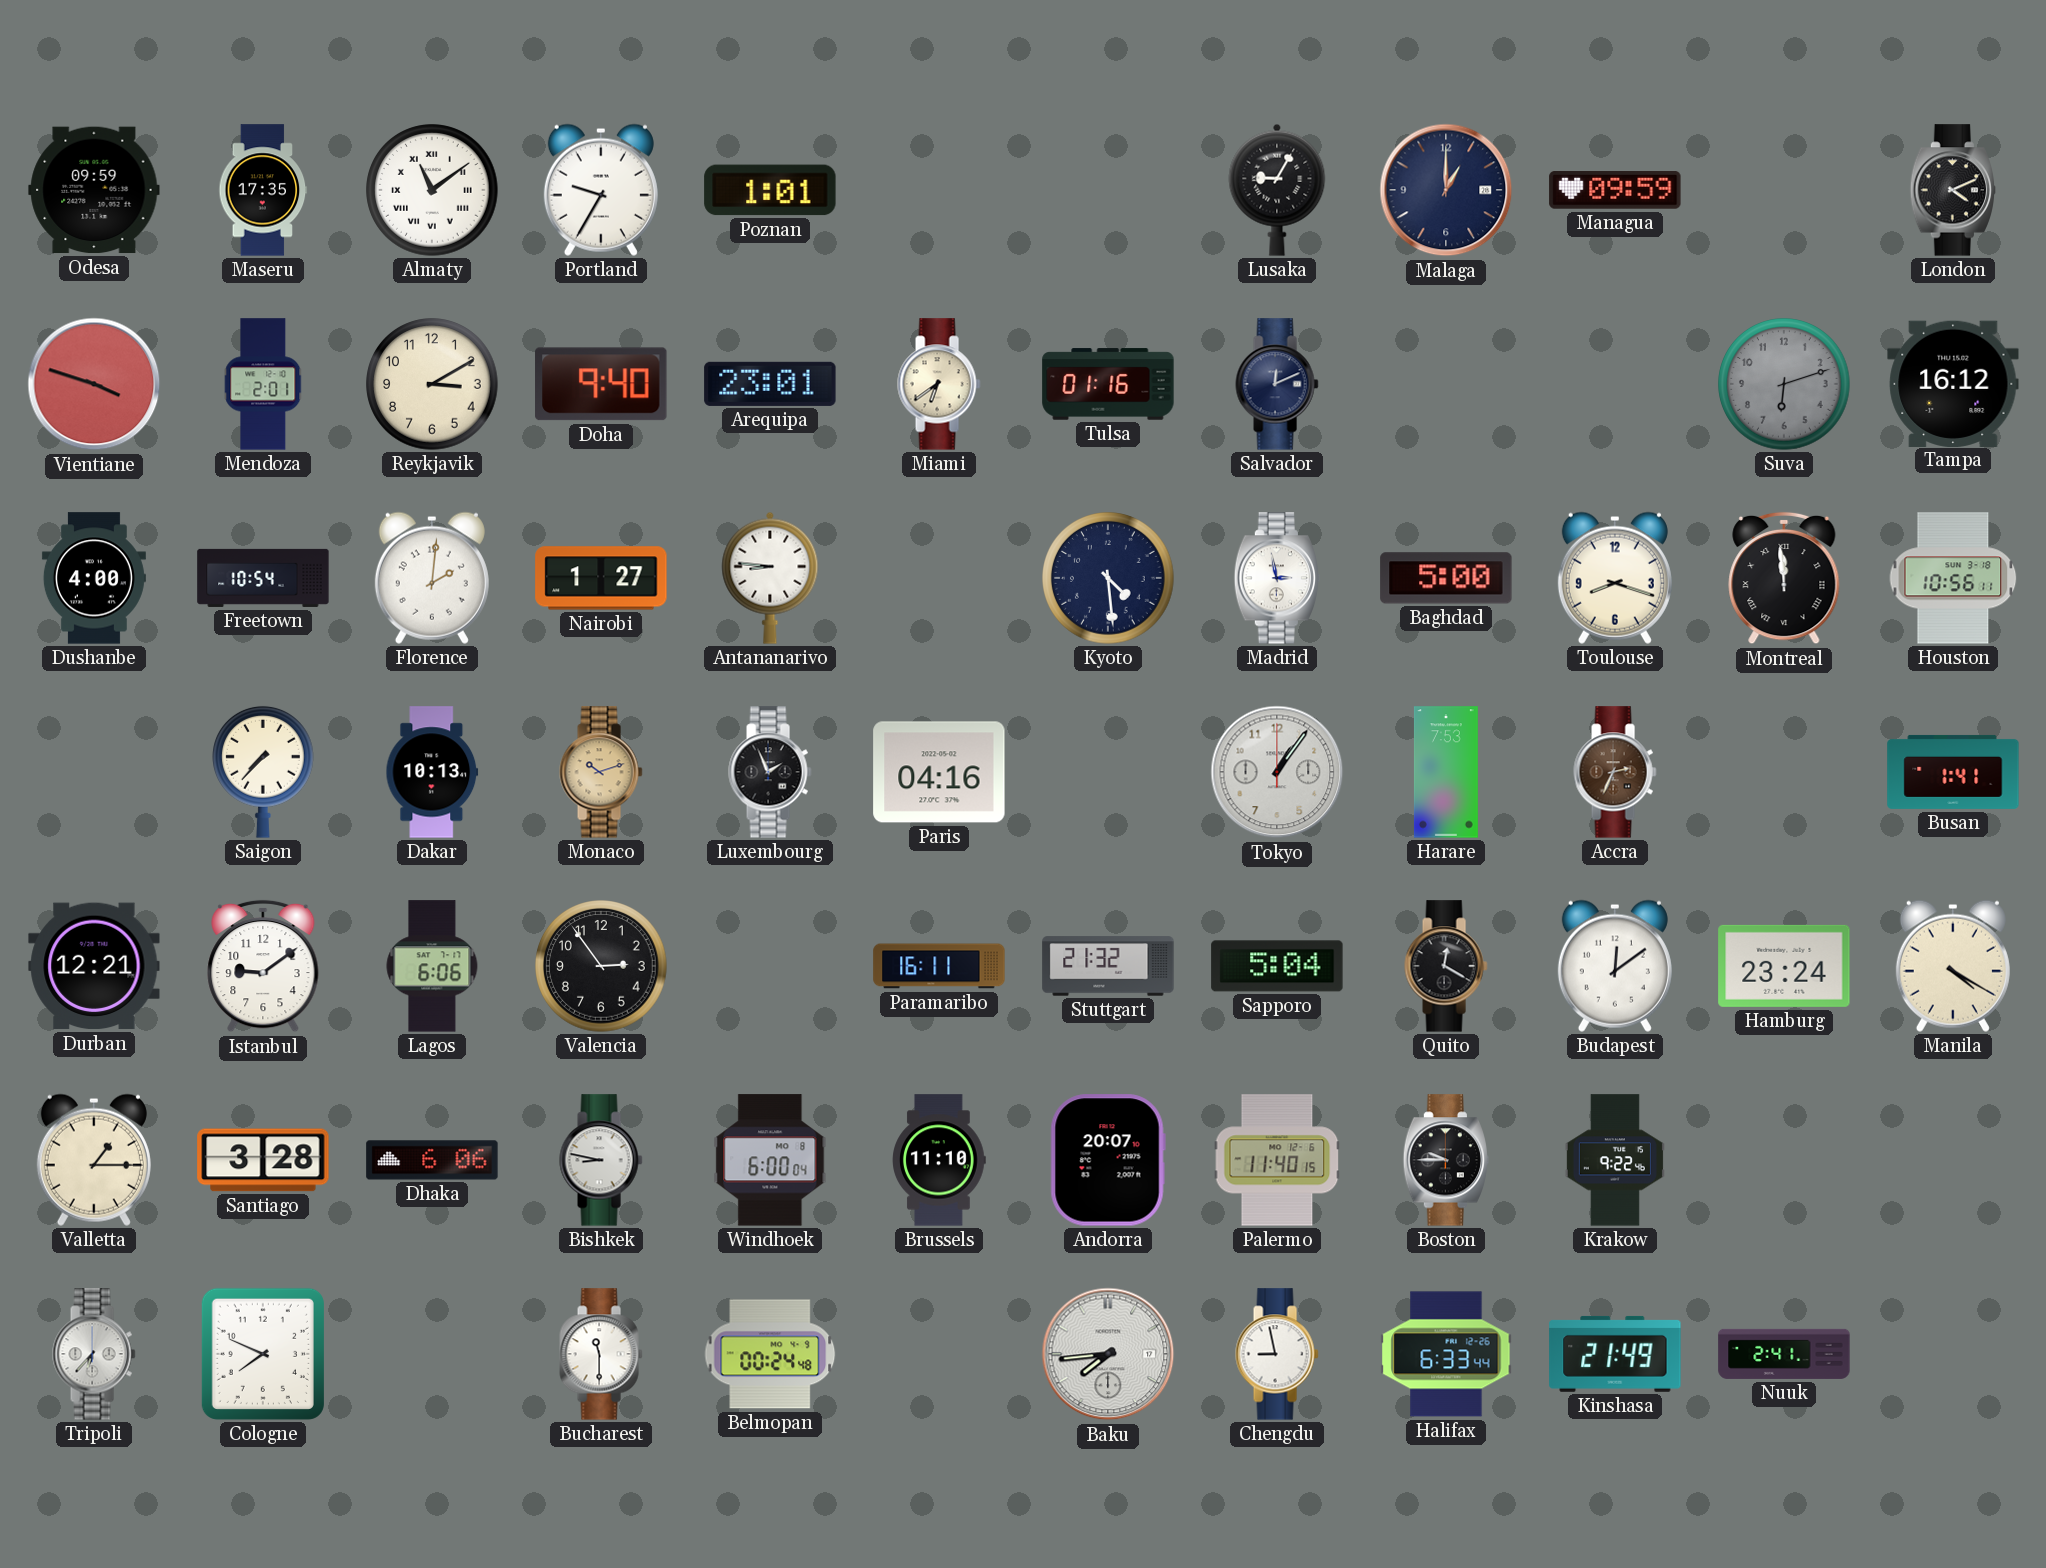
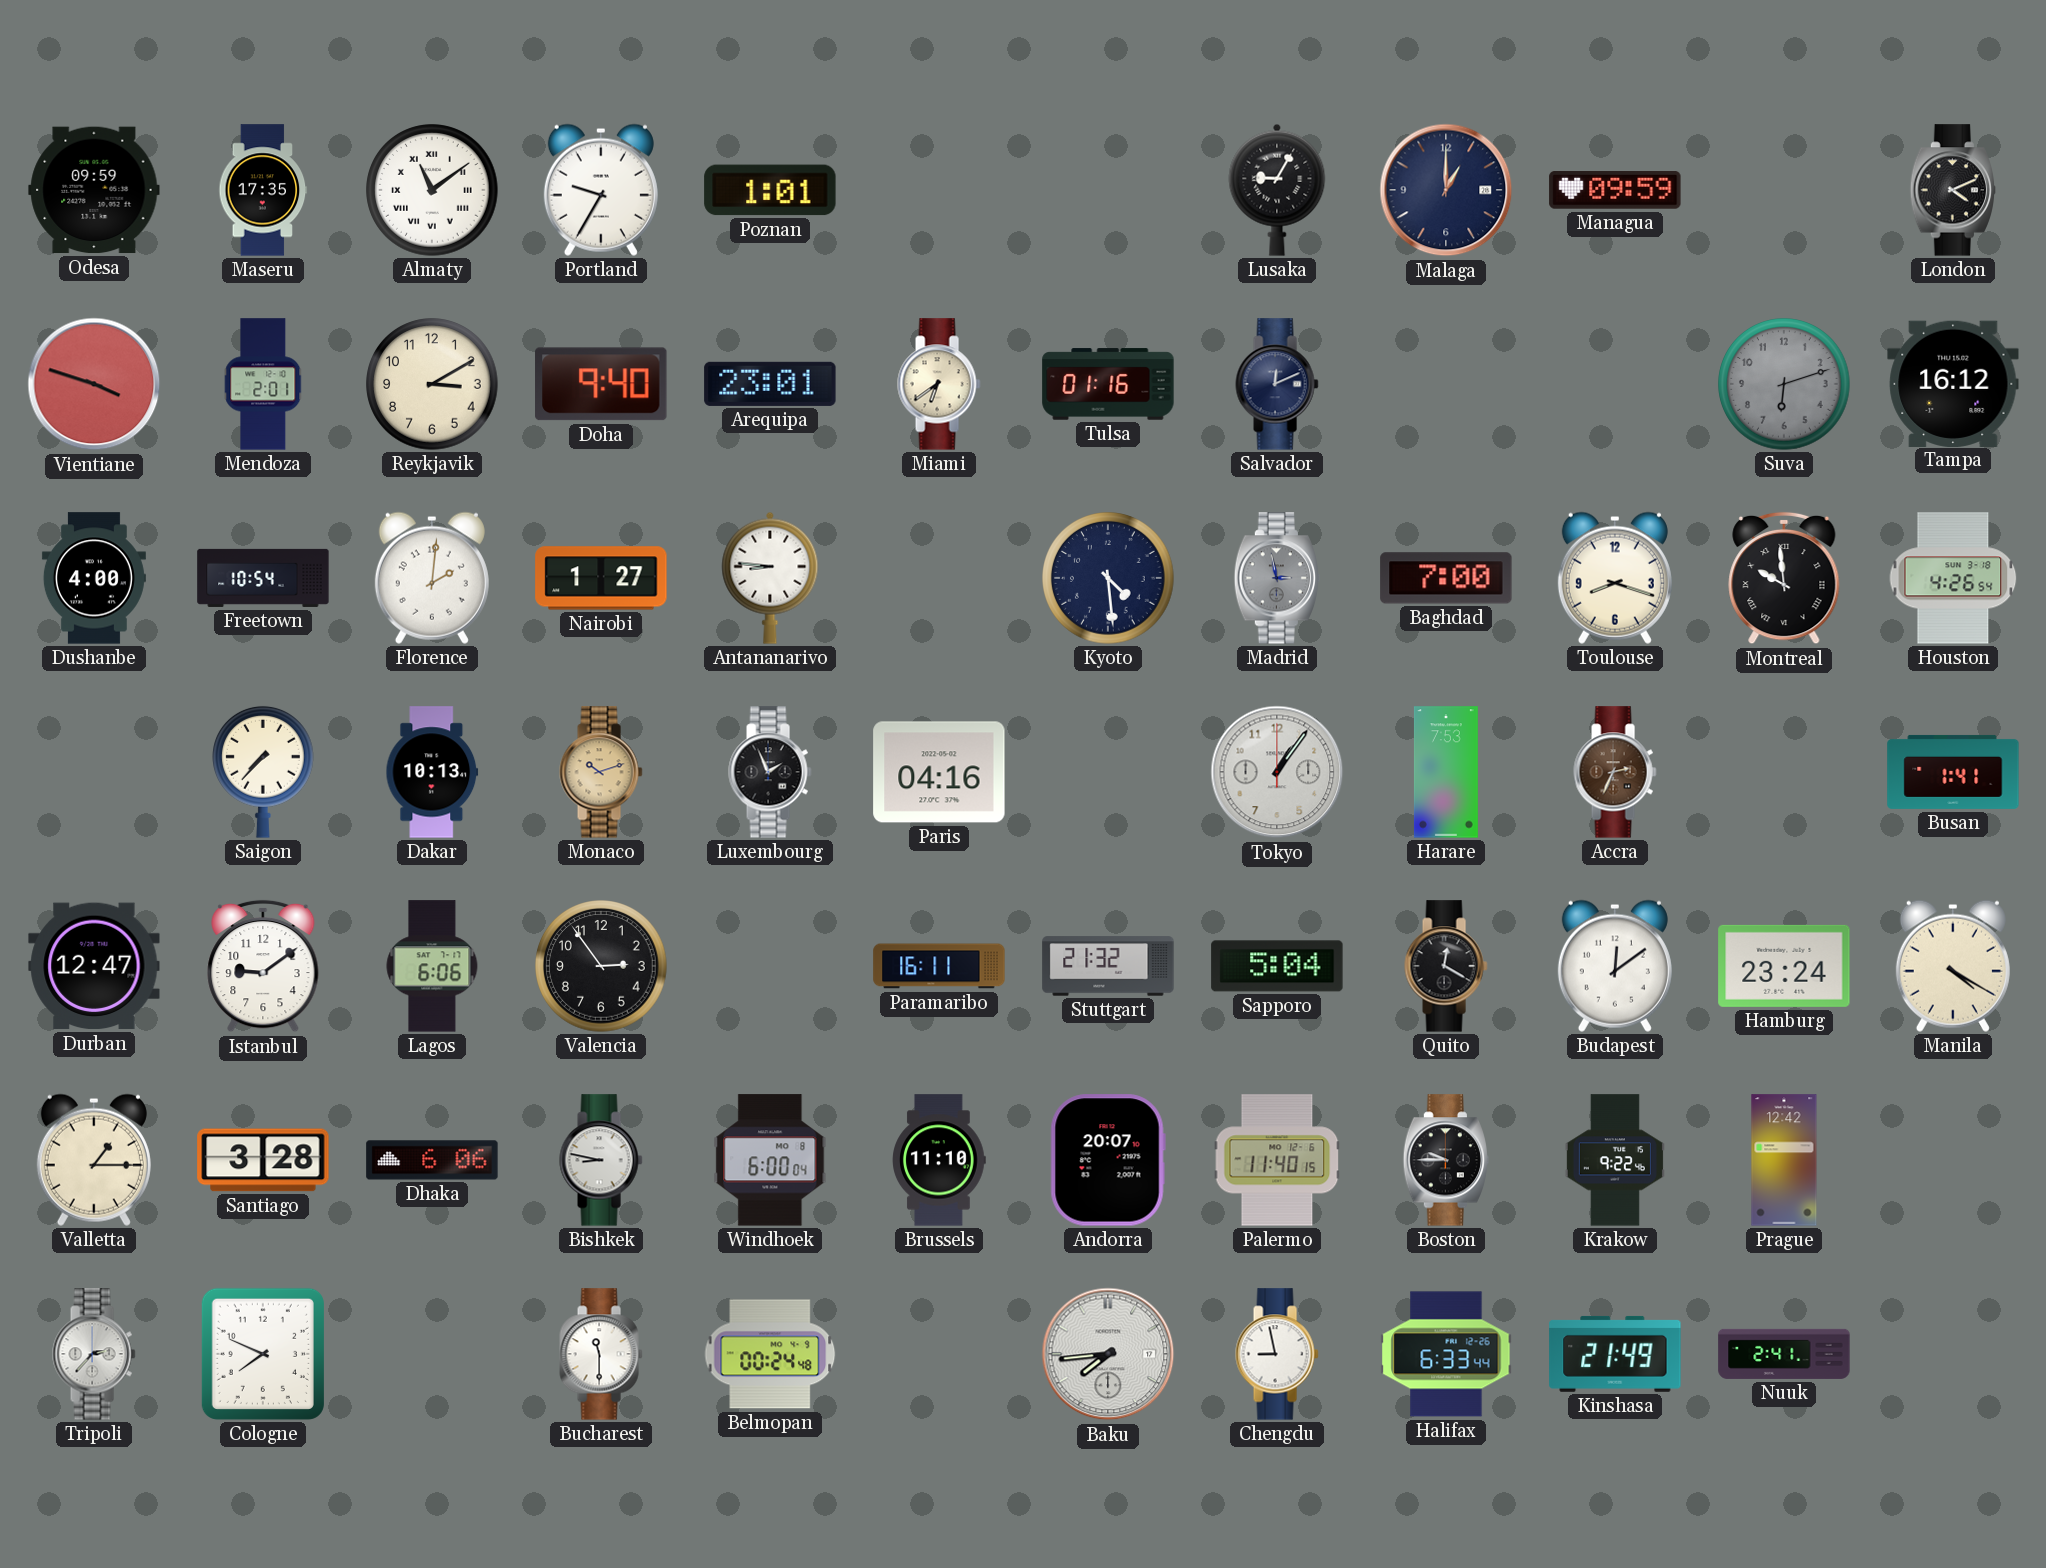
Madrid dial: white -> grey (1276, 578)
Baghdad: 5:00 -> 7:00 (1446, 578)
Montreal: 11:59 -> 9:59 (1784, 578)
Houston: 10:56 -> 4:26 (1953, 578)
Durban: 12:21 -> 12:47 (94, 966)
Prague: none -> 12:42 (1784, 1160)
Tripoli: 6:37 -> 2:37 (94, 1354)
